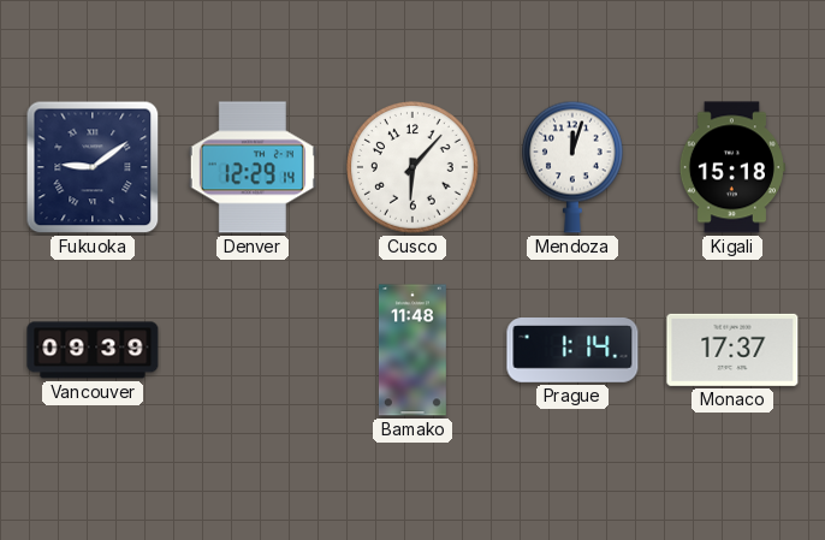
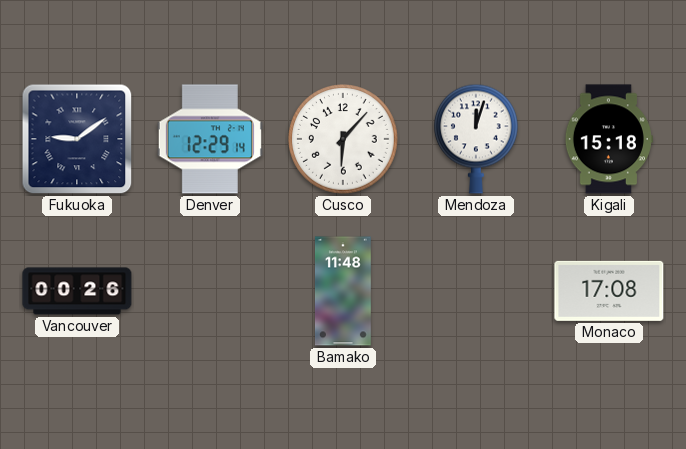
Vancouver: 09:39 -> 00:26 (77, 291)
Prague: 1:14 -> none (572, 351)
Monaco: 17:37 -> 17:08 (609, 291)
